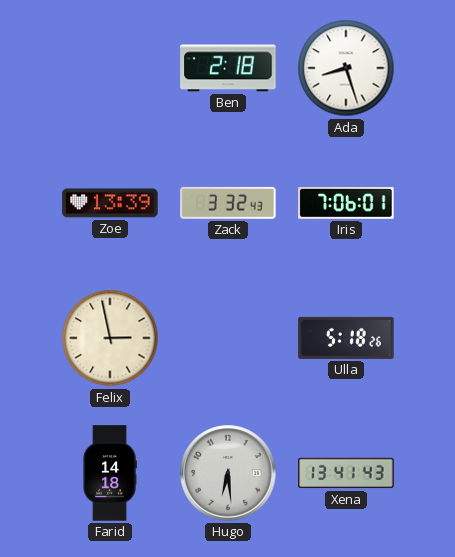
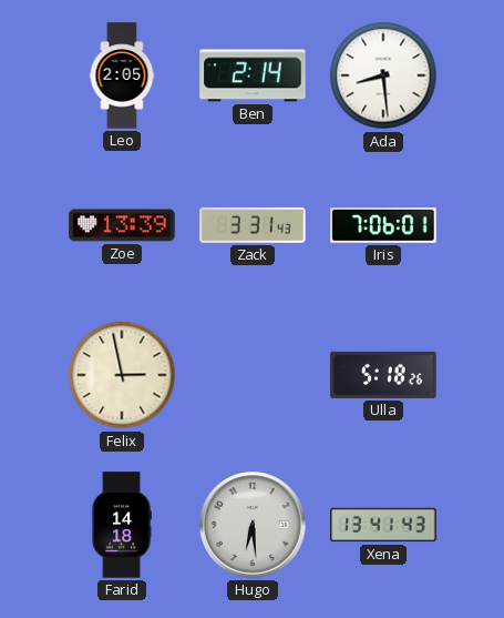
Leo: none -> 2:05 (122, 75)
Ben: 2:18 -> 2:14 (253, 75)
Ada: 8:27 -> 8:29 (383, 75)
Zack: 3:32 -> 3:31 (253, 225)
